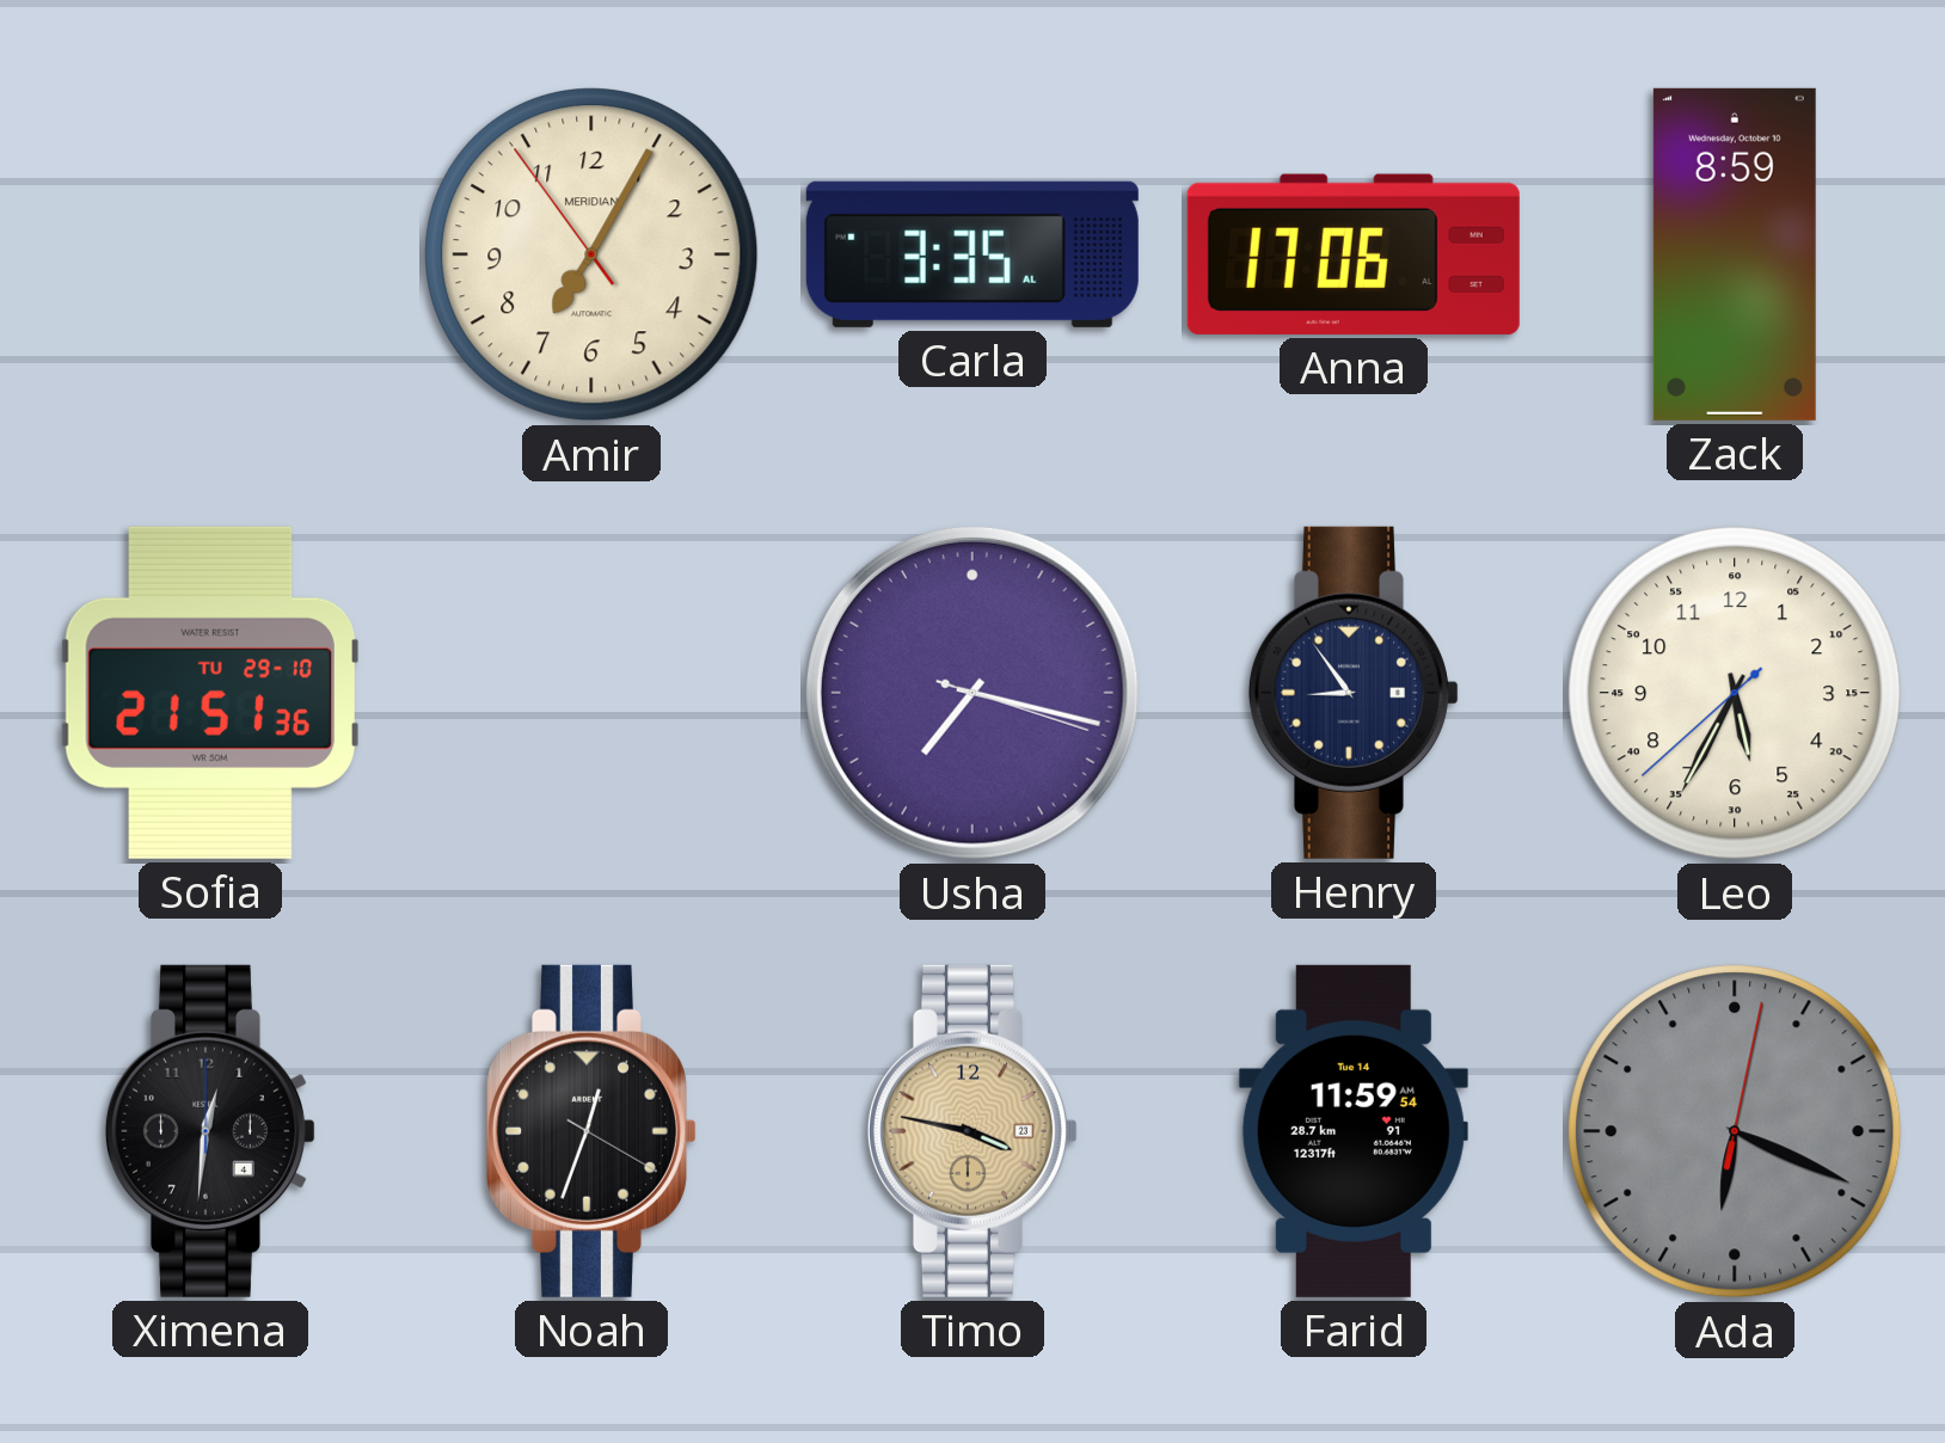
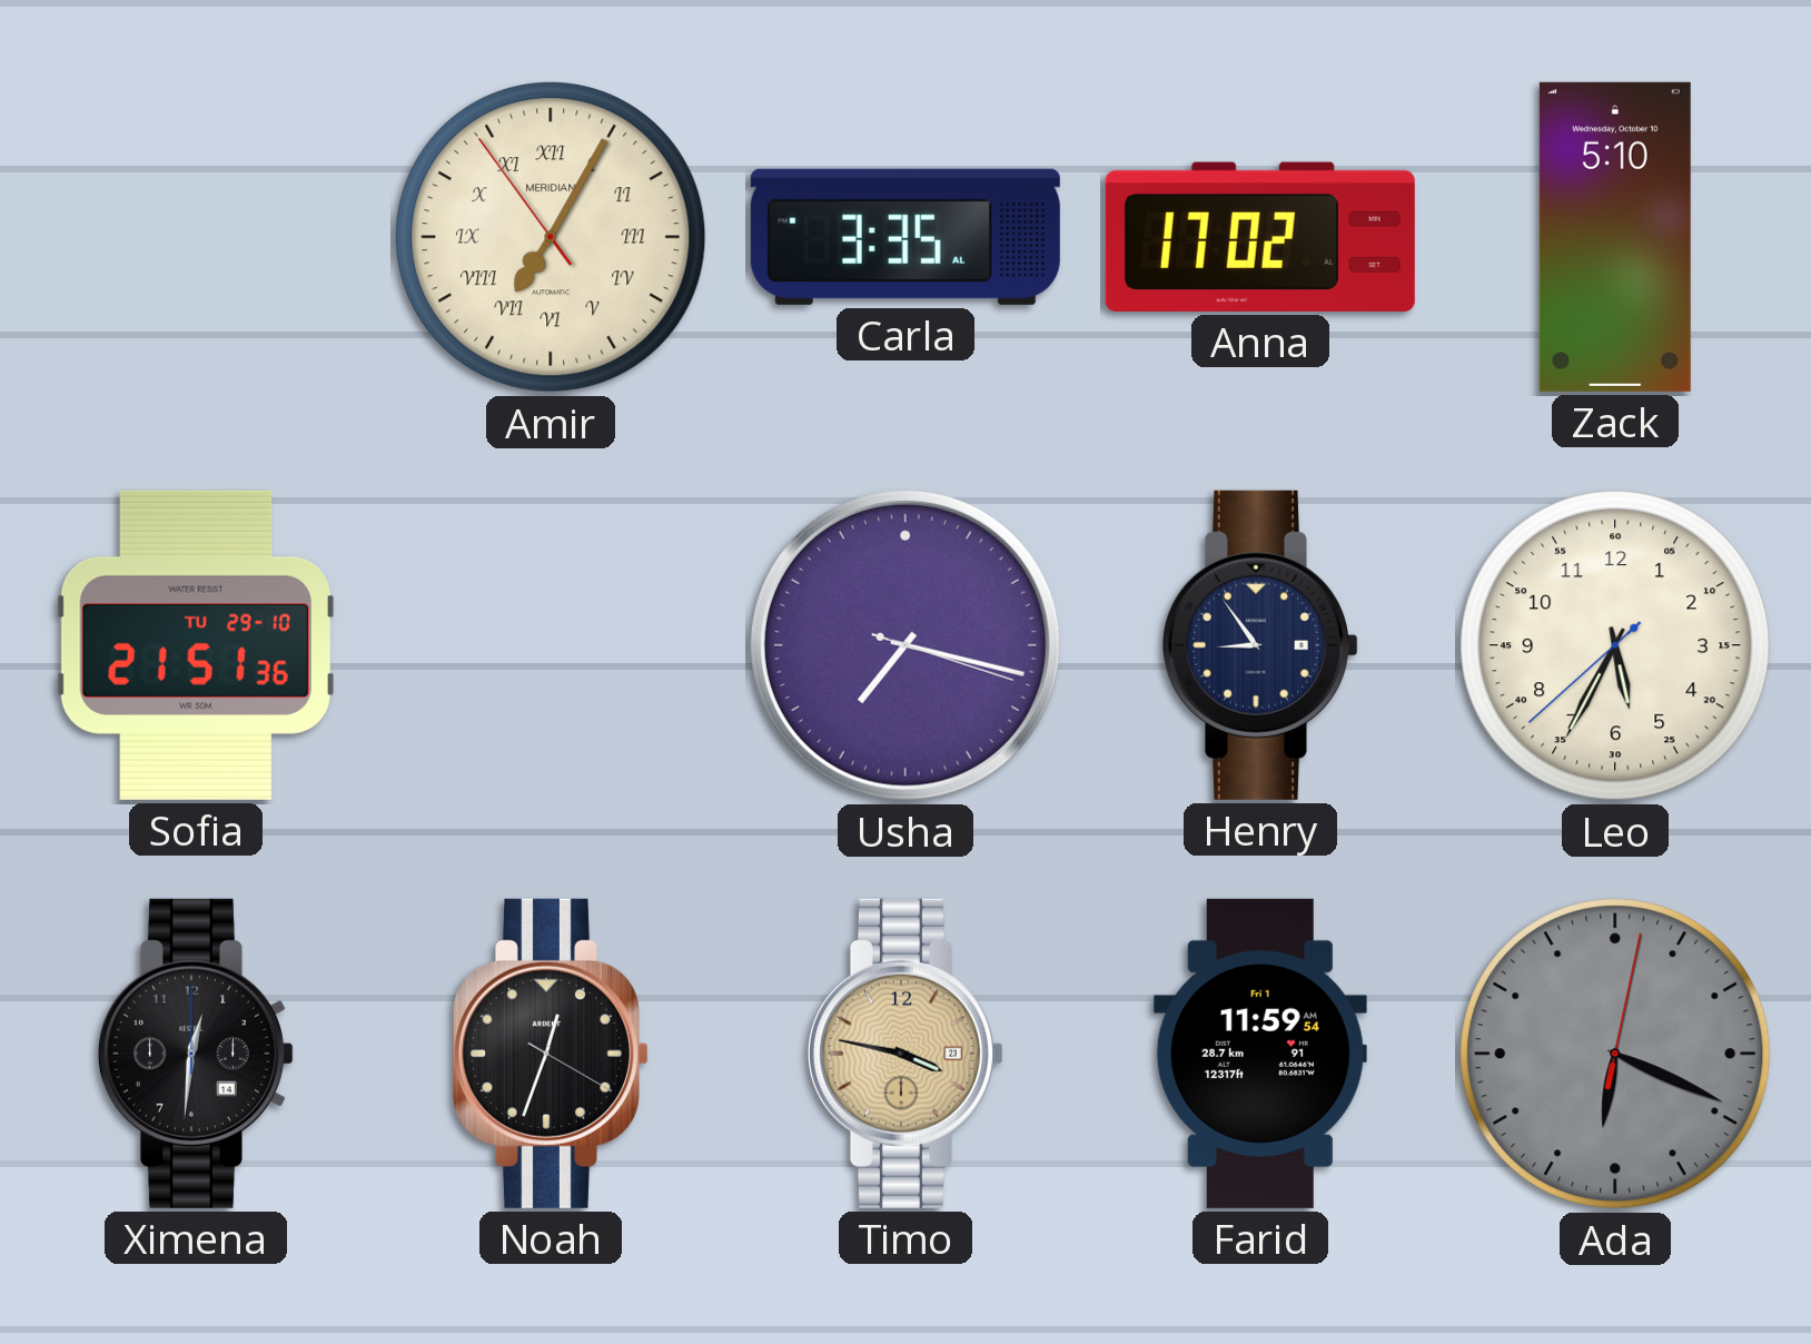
Amir numerals: Arabic -> Roman (551, 237)
Anna: 17:06 -> 17:02 (1260, 237)
Zack: 8:59 -> 5:10 (1615, 237)
Ximena date: 4 -> 14 (196, 1054)
Farid date: Tue 14 -> Fri 1 (1260, 1054)
